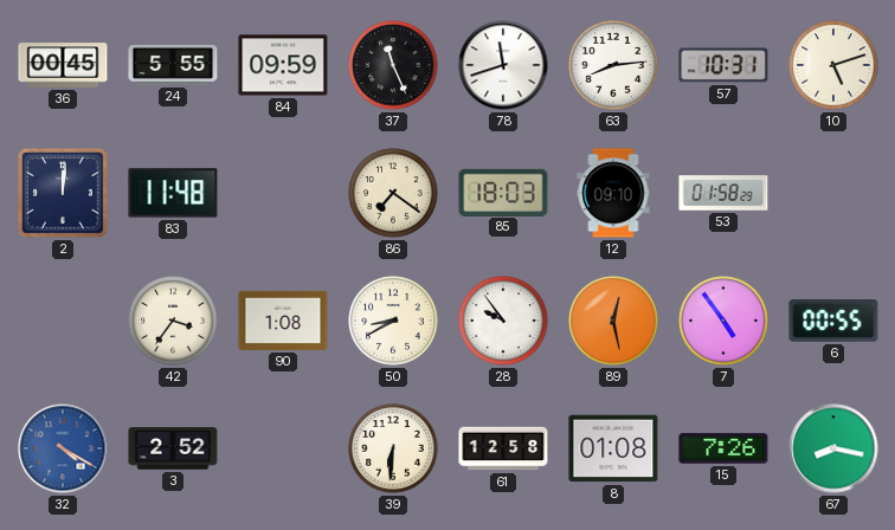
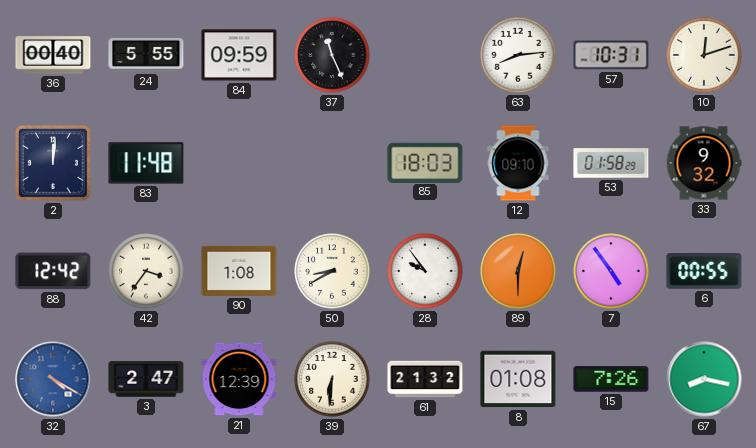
36: 00:45 -> 00:40 (53, 55)
78: 11:42 -> none (503, 65)
10: 5:12 -> 12:12 (704, 55)
86: 7:21 -> none (393, 193)
33: none -> 9:32 (704, 163)
88: none -> 12:42 (53, 271)
89: 12:28 -> 12:30 (518, 271)
3: 2:52 -> 2:47 (146, 379)
21: none -> 12:39 (239, 379)
61: 12:58 -> 21:32 (425, 379)
